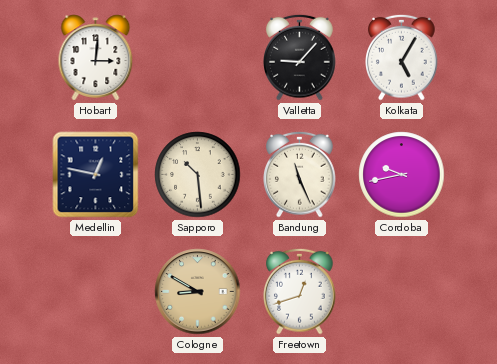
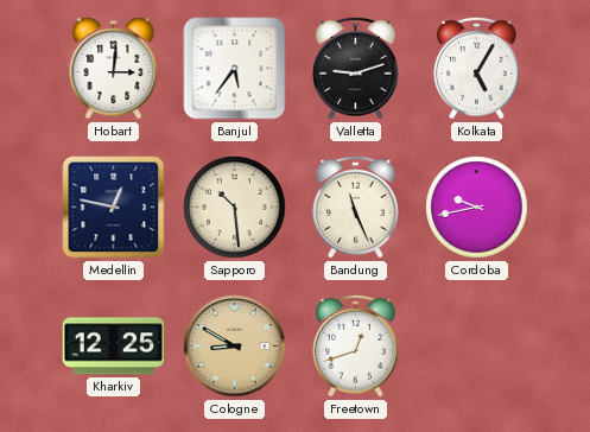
Banjul: none -> 5:36 (235, 69)
Valletta: 9:07 -> 9:12 (356, 68)
Kharkiv: none -> 12:25 (114, 347)
